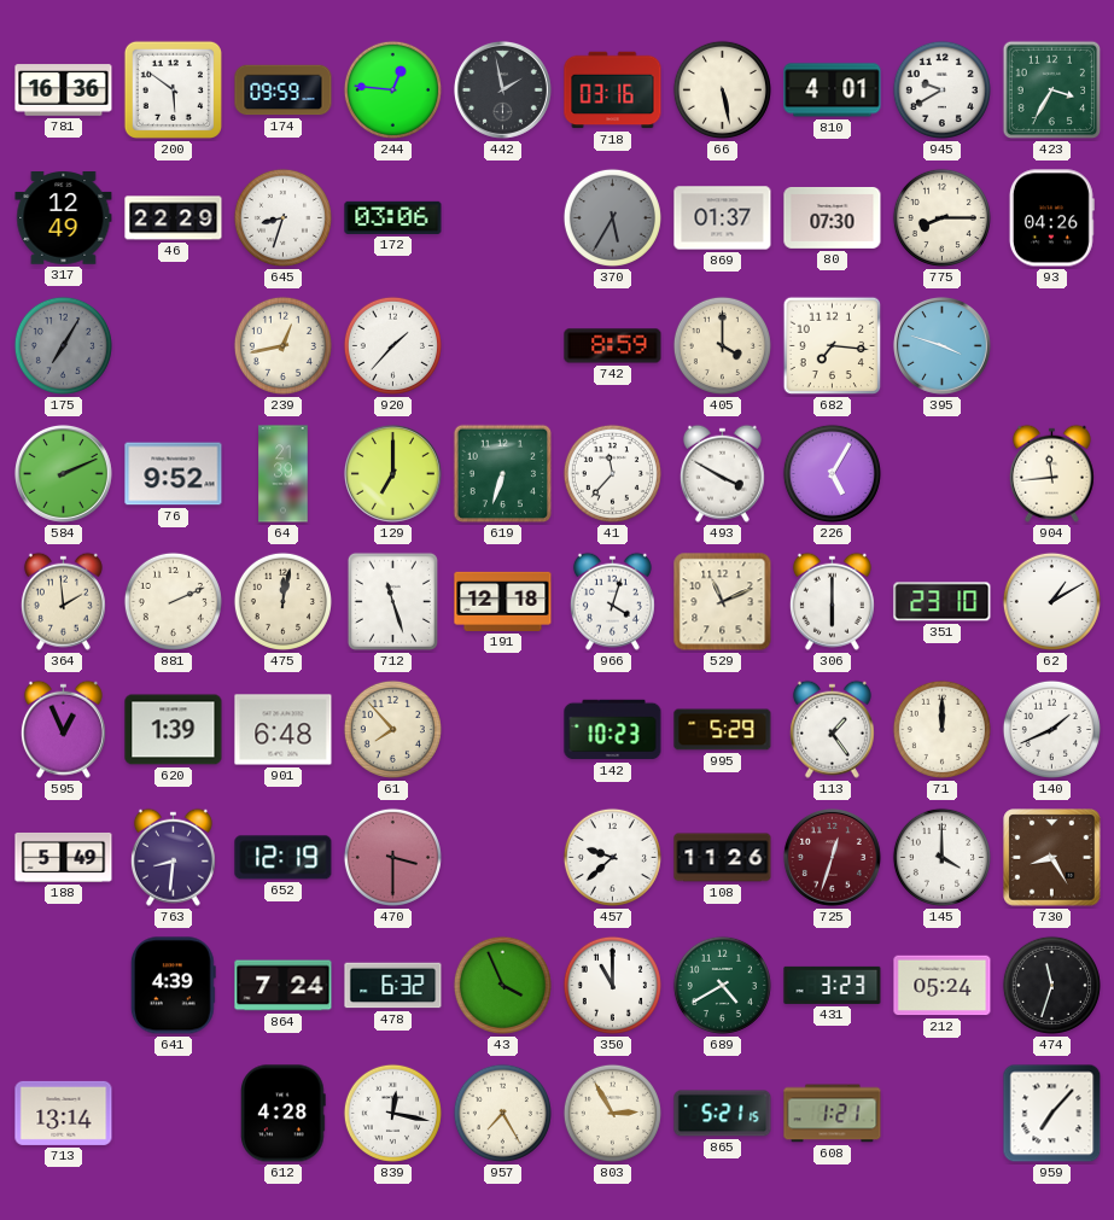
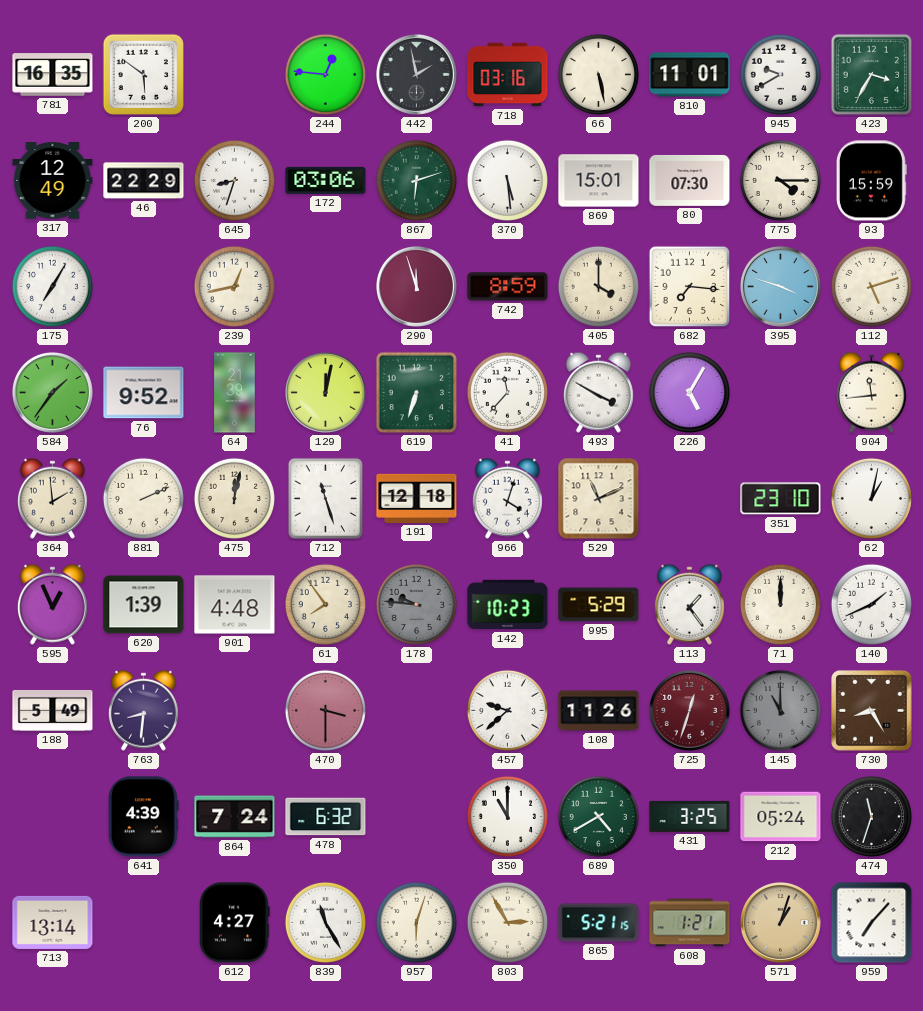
781: 16:36 -> 16:35 (53, 75)
174: 09:59 -> none (284, 91)
810: 4:01 -> 11:01 (690, 75)
867: none -> 6:12 (416, 180)
370: 5:35 -> 5:29 (507, 180)
370 dial: grey -> white (507, 180)
869: 01:37 -> 15:01 (599, 181)
775: 8:15 -> 4:15 (780, 180)
93: 04:26 -> 15:59 (871, 181)
175 dial: grey -> white (52, 286)
920: 1:37 -> none (392, 345)
290: none -> 11:57 (416, 286)
112: none -> 5:12 (871, 286)
584: 2:11 -> 1:36 (52, 392)
129: 7:00 -> 12:02 (325, 392)
306: 6:00 -> none (832, 601)
62: 1:10 -> 1:02 (871, 498)
901: 6:48 -> 4:48 (235, 605)
61: 7:53 -> 7:54 (325, 604)
178: none -> 9:46 (416, 604)
652: 12:19 -> none (284, 858)
145: 4:00 -> 11:00 (780, 710)
145 dial: white -> grey (780, 710)
43: 3:56 -> none (502, 985)
431: 3:23 -> 3:25 (690, 816)
612: 4:28 -> 4:27 (235, 923)
839: 12:17 -> 11:25 (325, 922)
957: 7:25 -> 6:03 (416, 922)
571: none -> 1:03 (780, 922)
